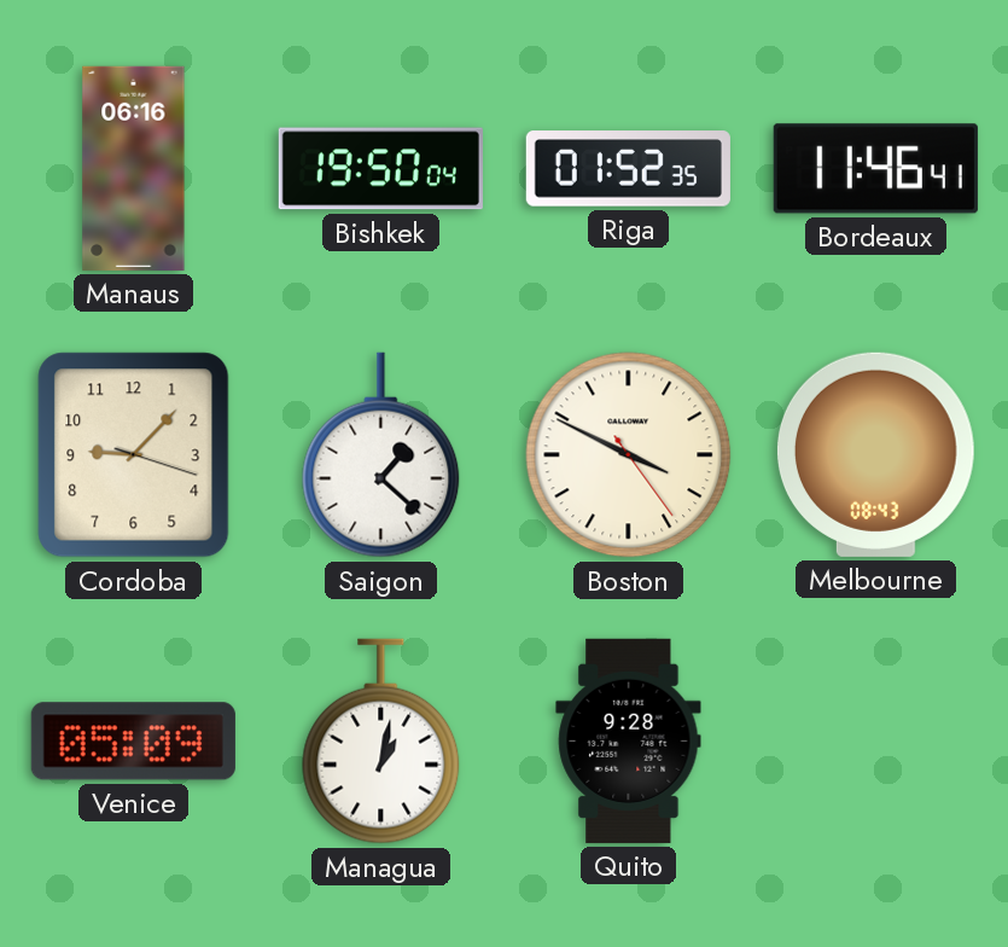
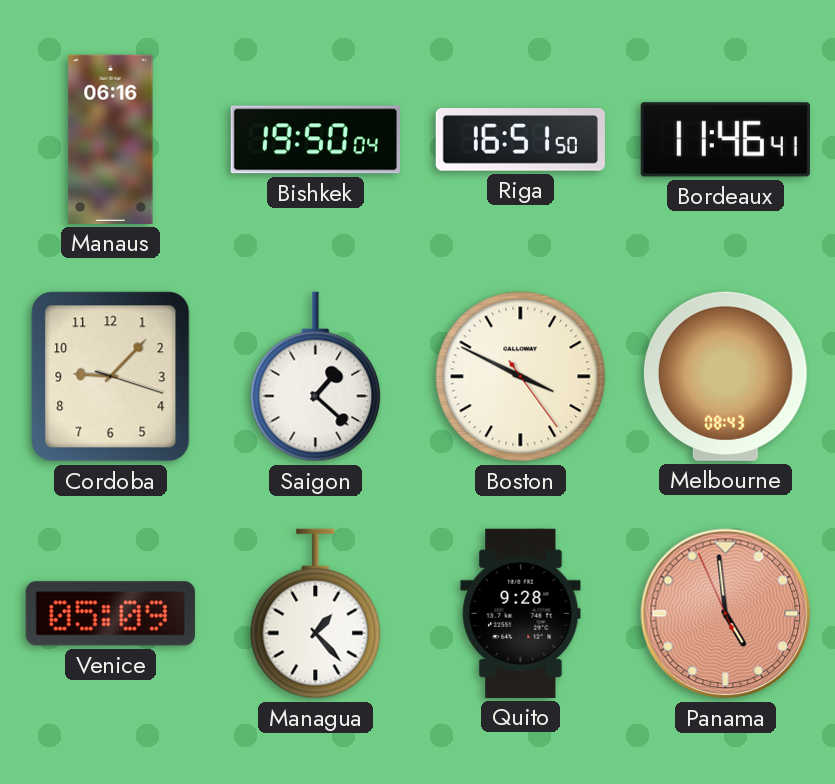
Riga: 01:52 -> 16:51 (520, 140)
Managua: 1:02 -> 1:23 (316, 614)
Panama: none -> 4:58 (726, 614)
